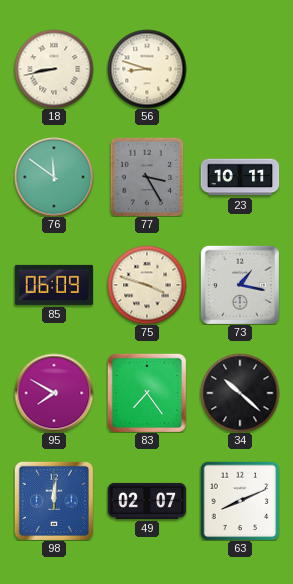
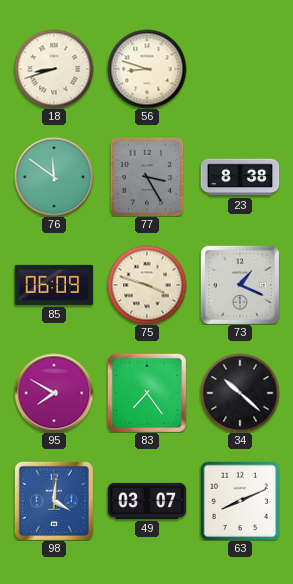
18: 8:43 -> 8:42 (54, 69)
23: 10:11 -> 8:38 (240, 177)
73: 1:17 -> 1:19 (240, 285)
98: 12:01 -> 4:01 (54, 501)
49: 02:07 -> 03:07 (147, 501)
